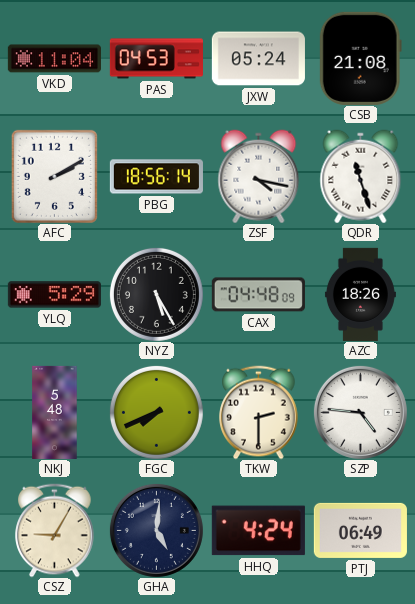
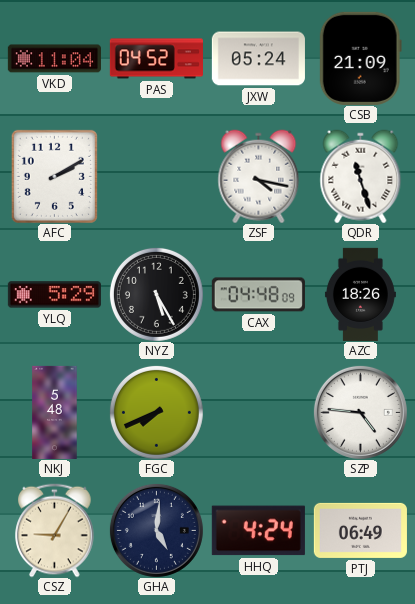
PAS: 04:53 -> 04:52 (156, 59)
CSB: 21:08 -> 21:09 (360, 58)
PBG: 18:56 -> none (156, 177)
TKW: 2:30 -> none (259, 412)
